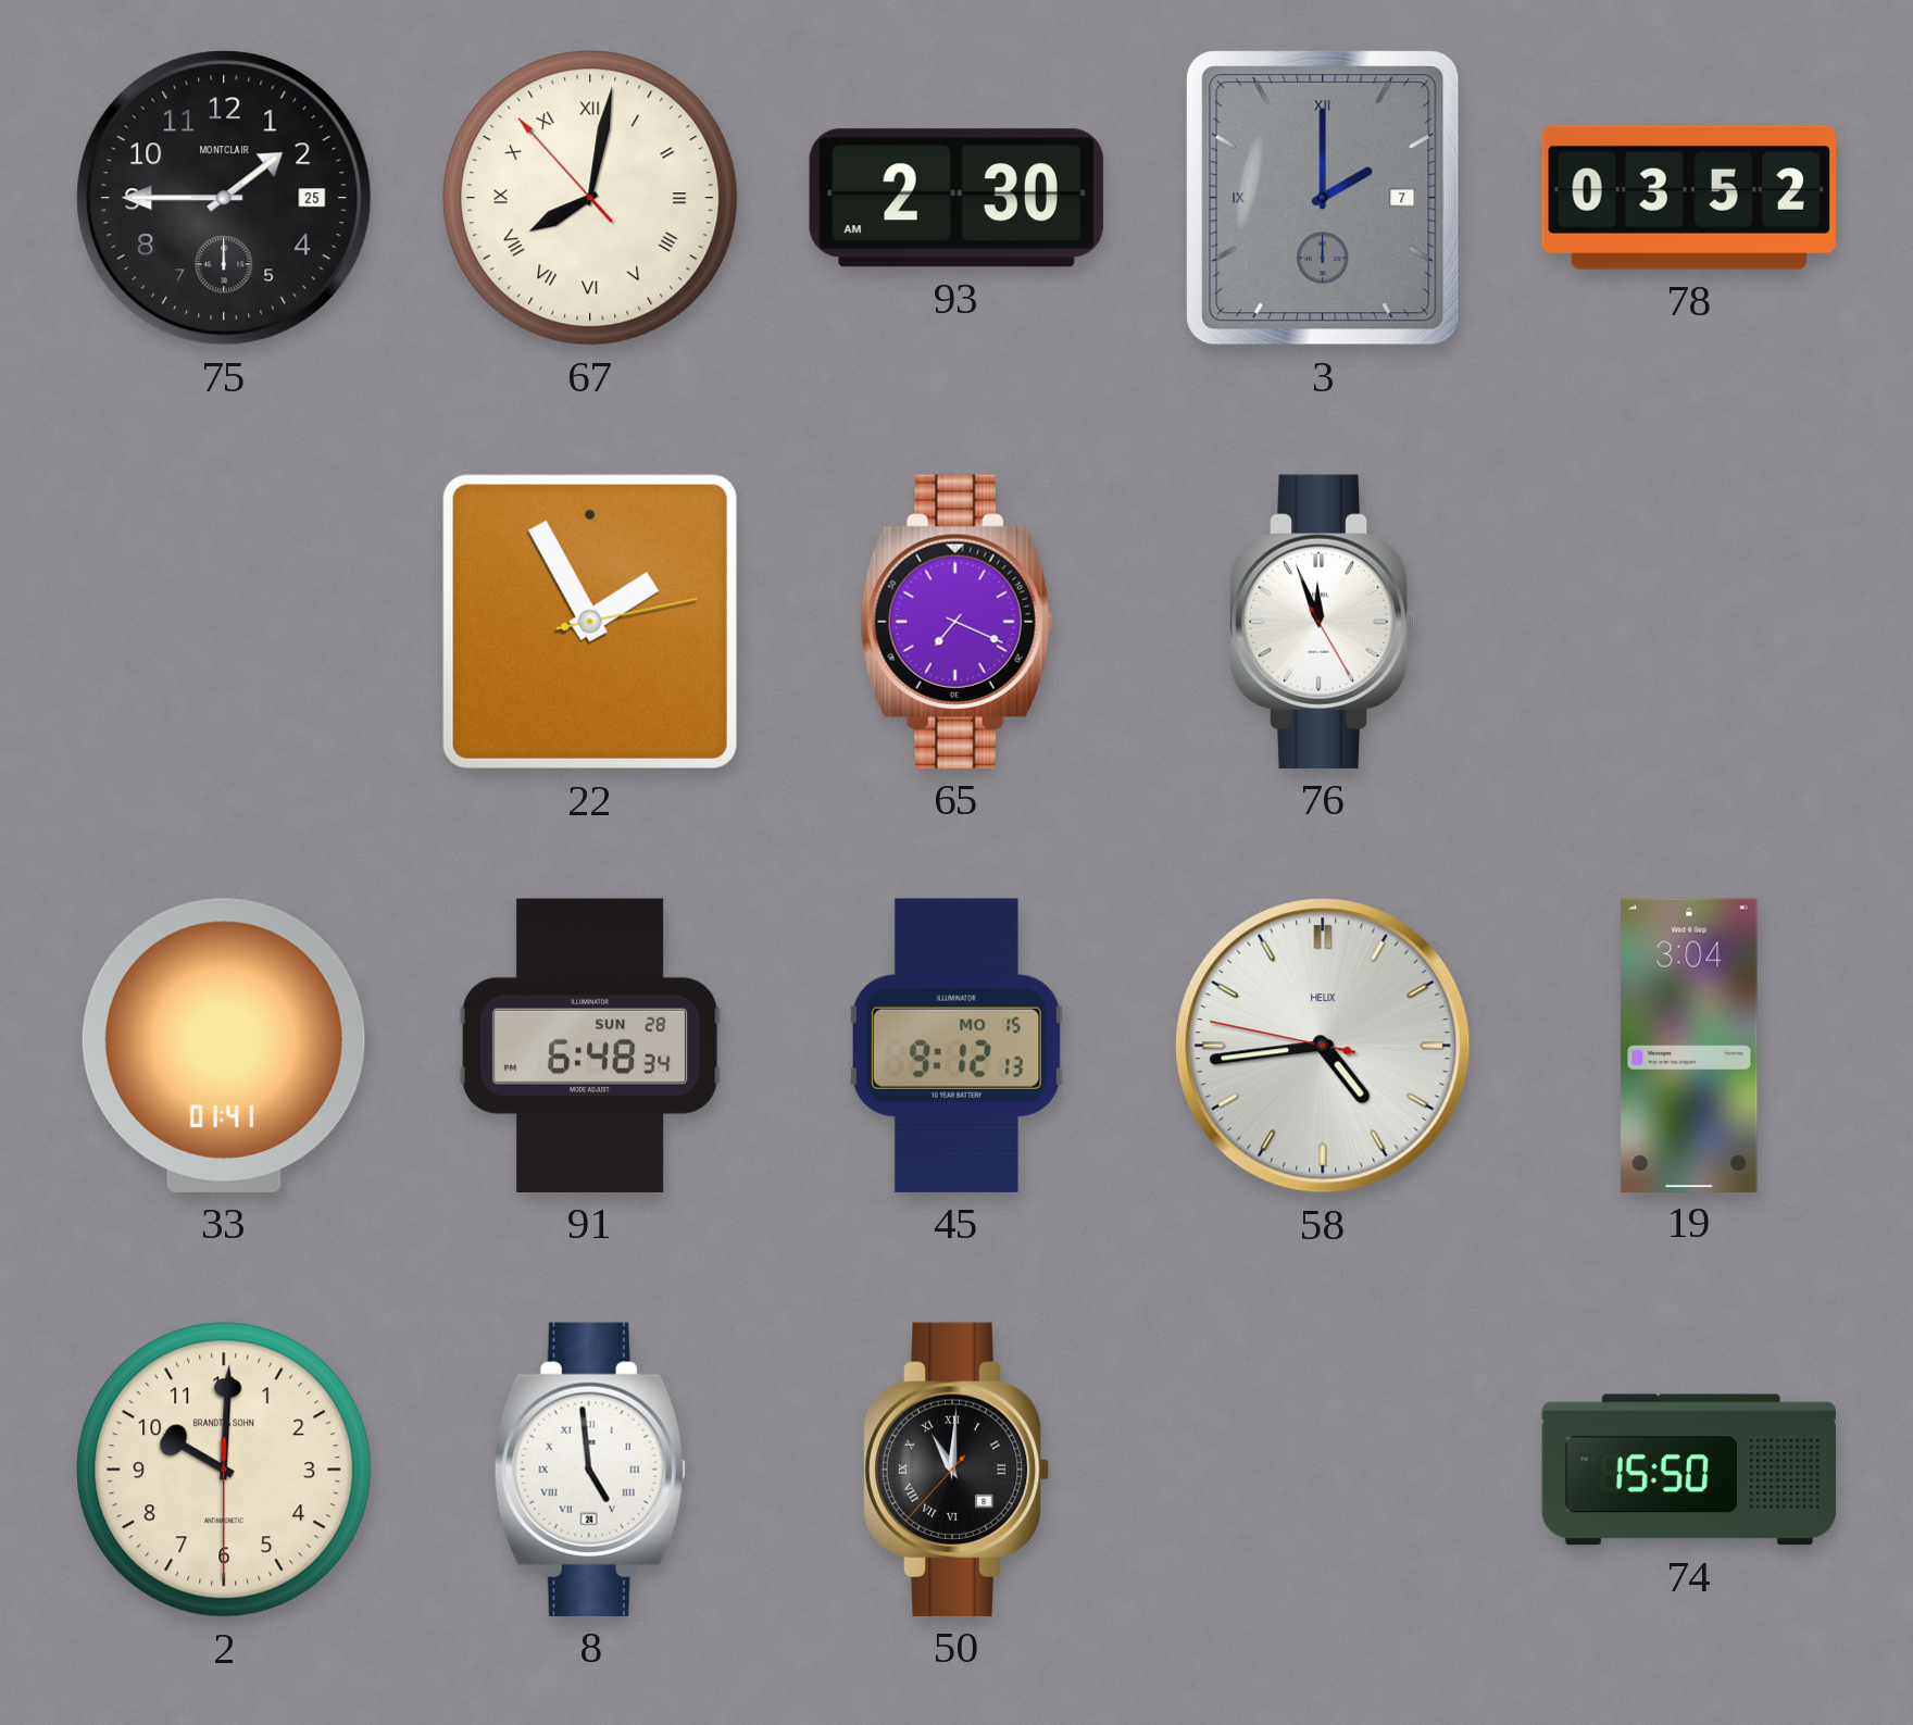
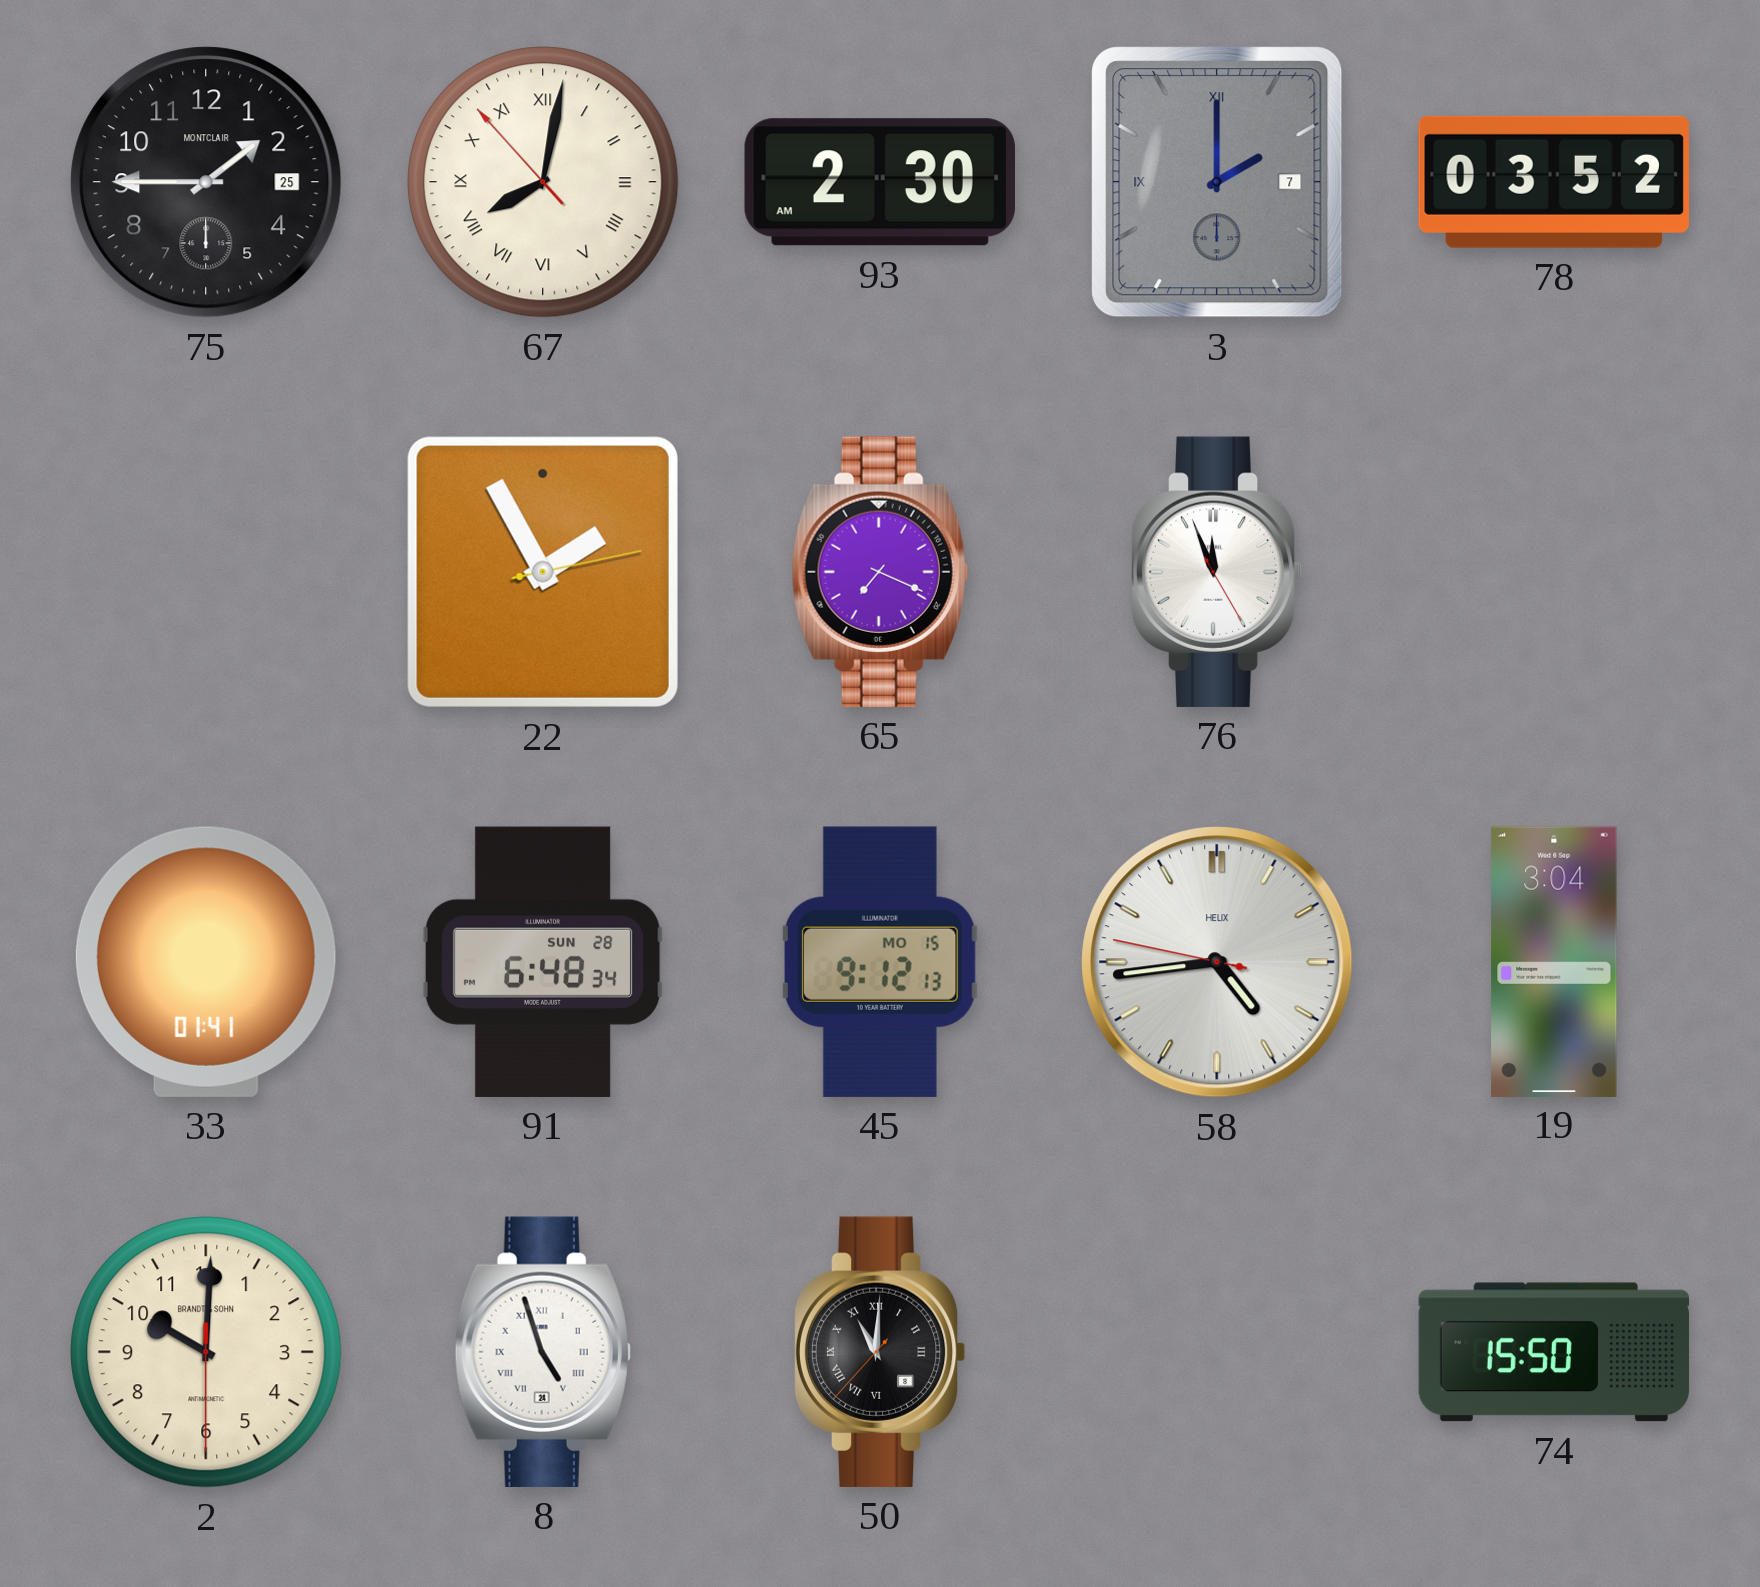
8: 4:59 -> 4:57 (543, 1352)
